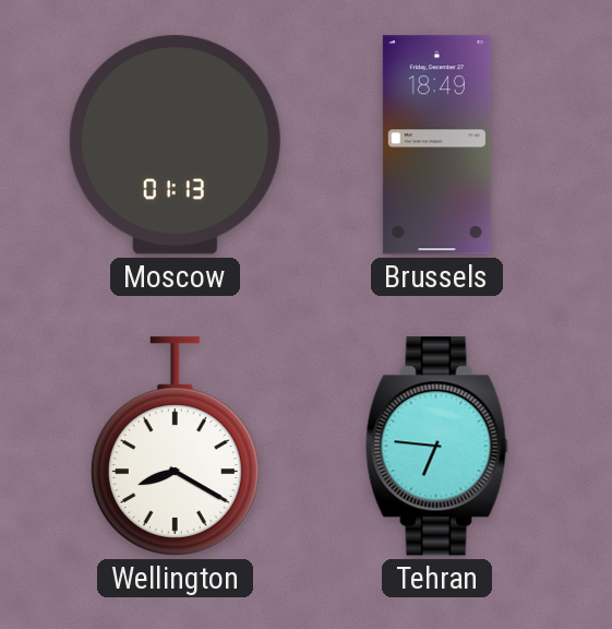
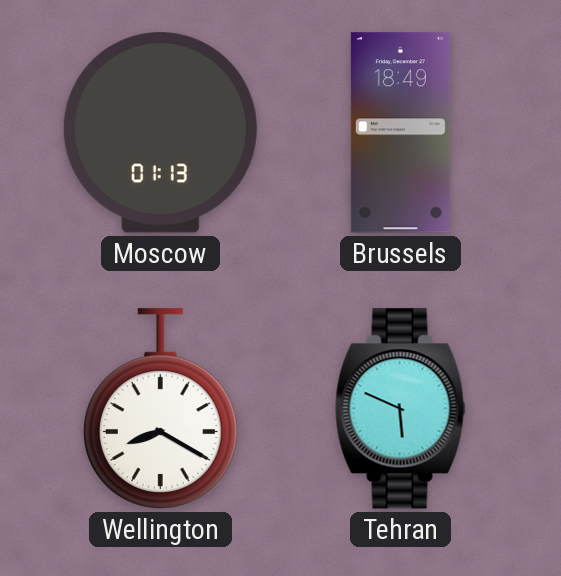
Tehran: 6:46 -> 5:49 (400, 409)
